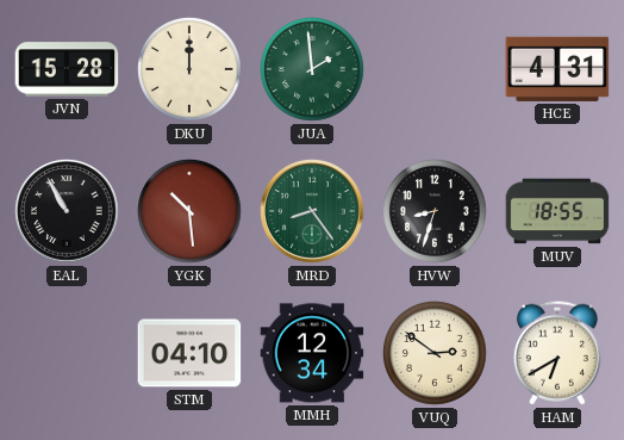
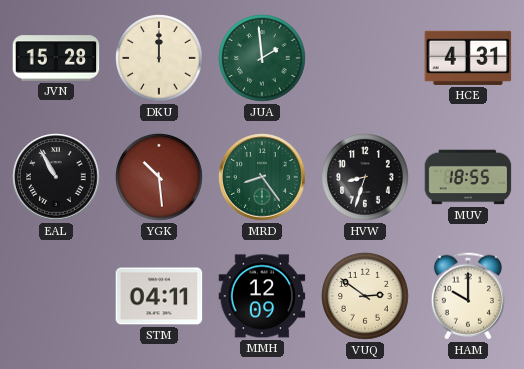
STM: 04:10 -> 04:11 (159, 296)
MMH: 12:34 -> 12:09 (262, 296)
HAM: 6:40 -> 10:00 (468, 296)
